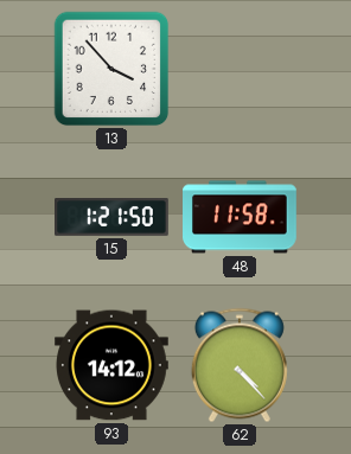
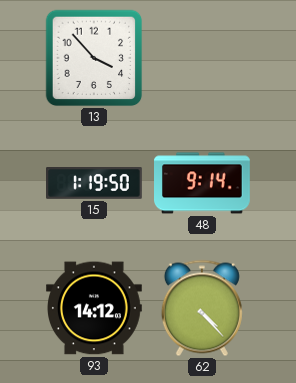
15: 1:21 -> 1:19 (95, 184)
48: 11:58 -> 9:14 (203, 183)
